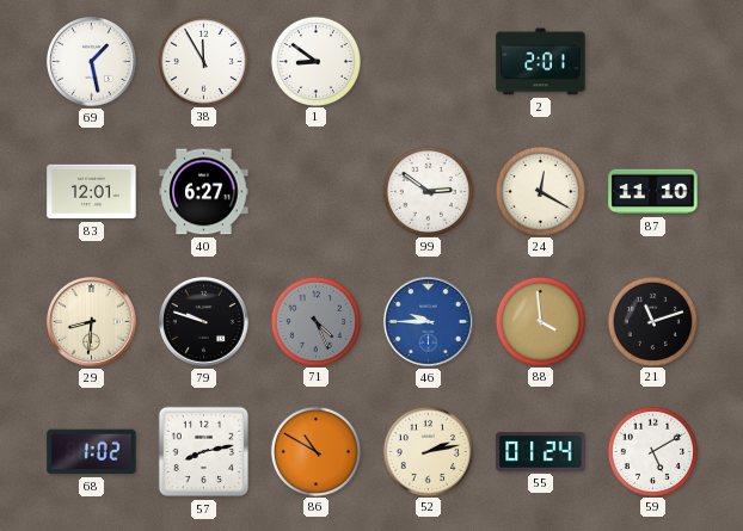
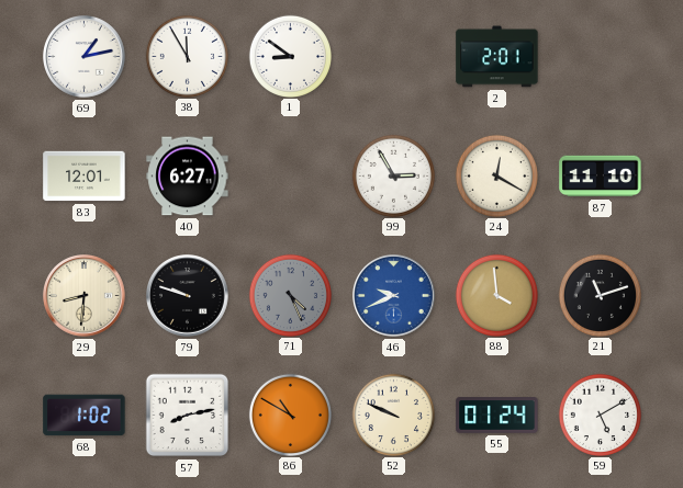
69: 1:28 -> 1:13 (85, 57)
99: 2:51 -> 2:55 (393, 175)
46: 9:45 -> 9:41 (394, 296)
52: 2:13 -> 9:49 (393, 415)
